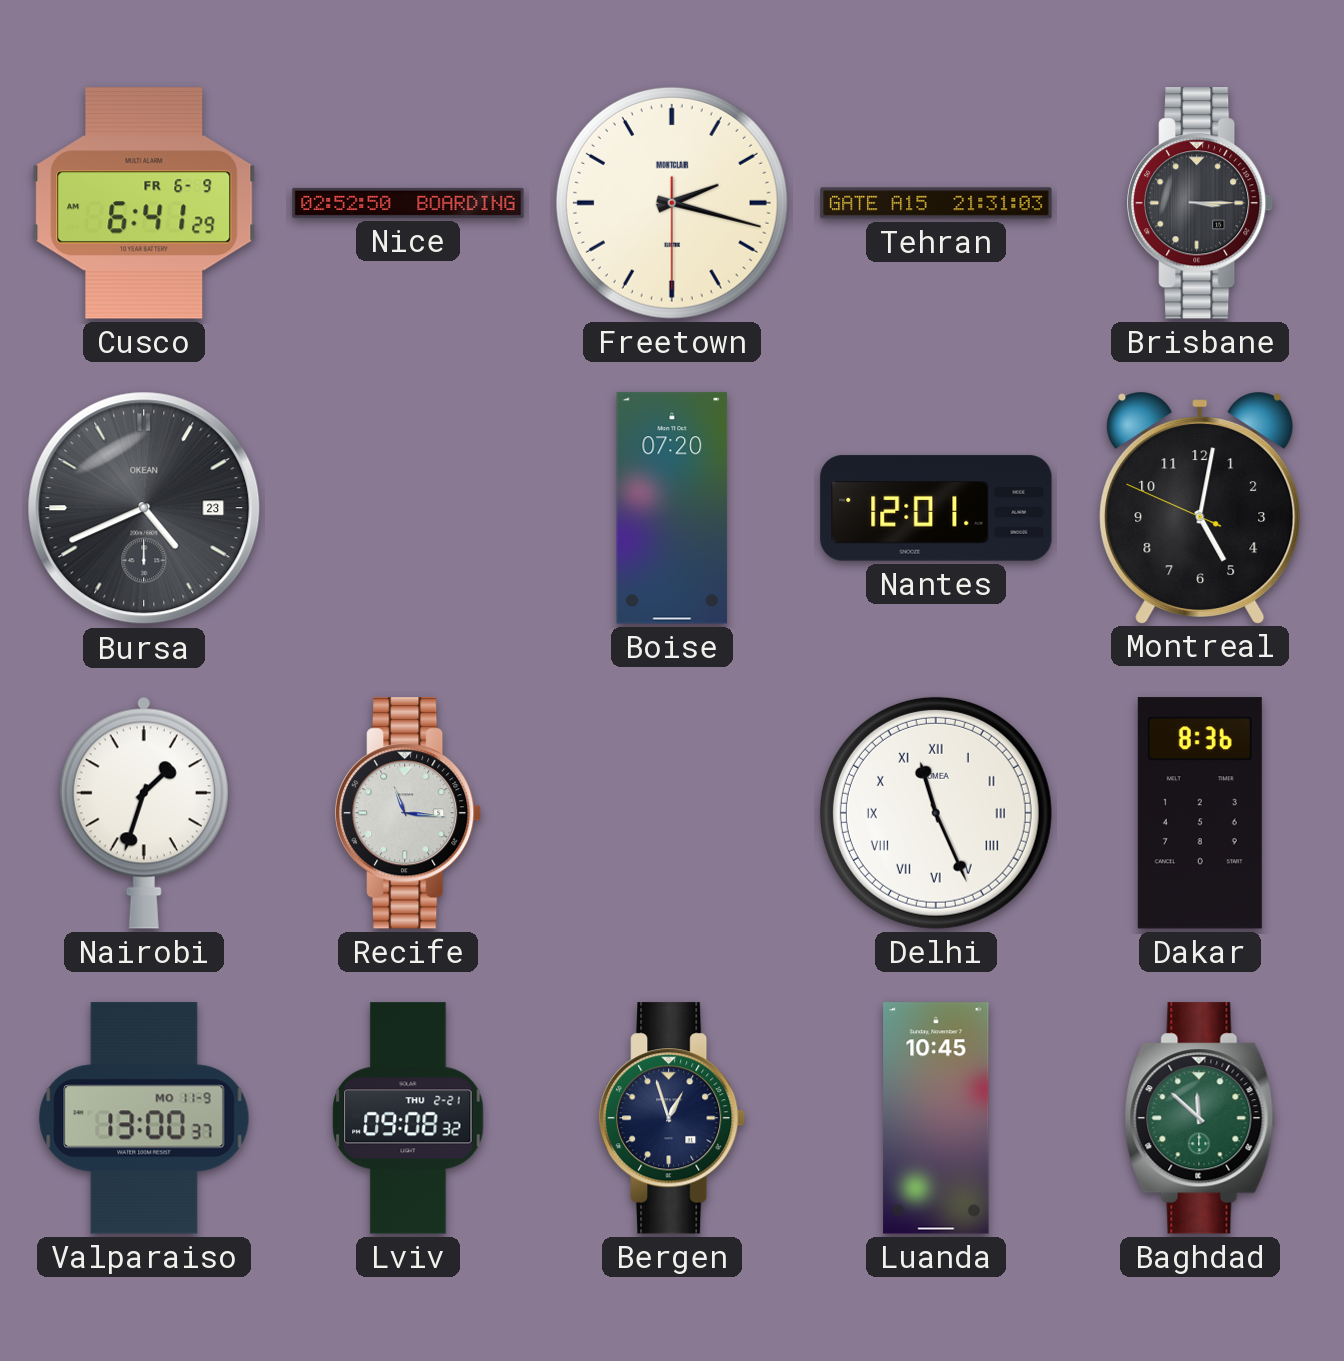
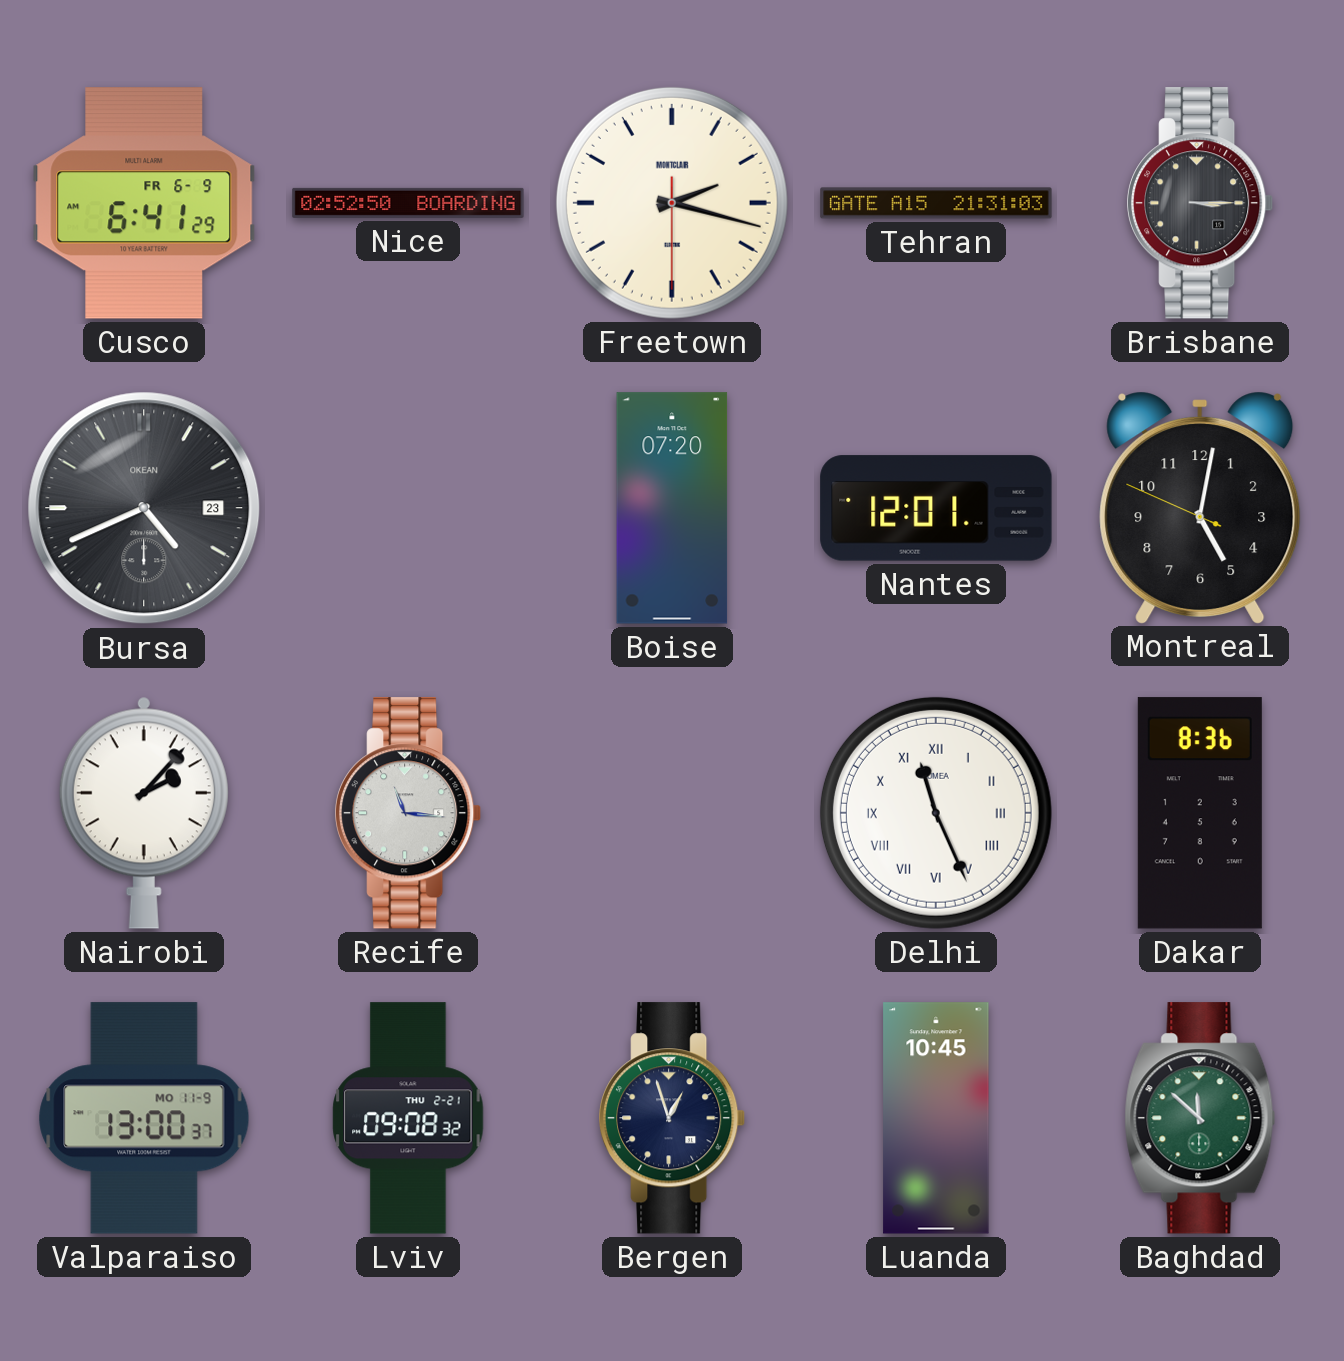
Nairobi: 1:33 -> 2:07 (144, 813)
